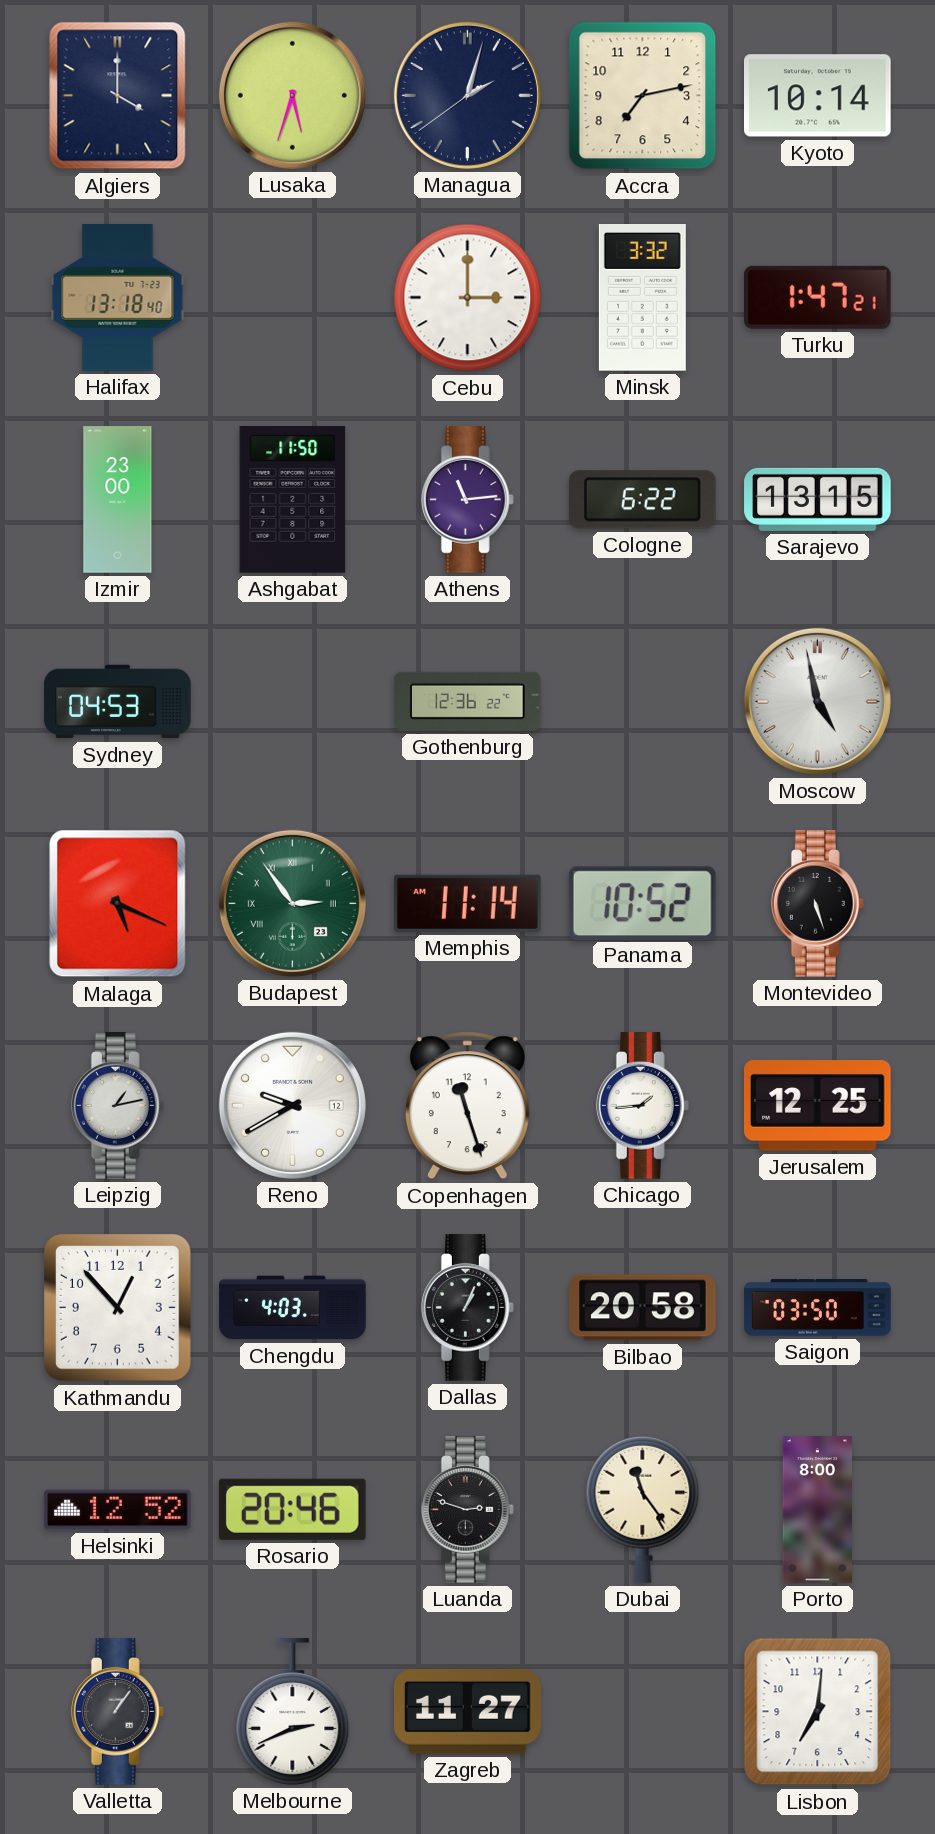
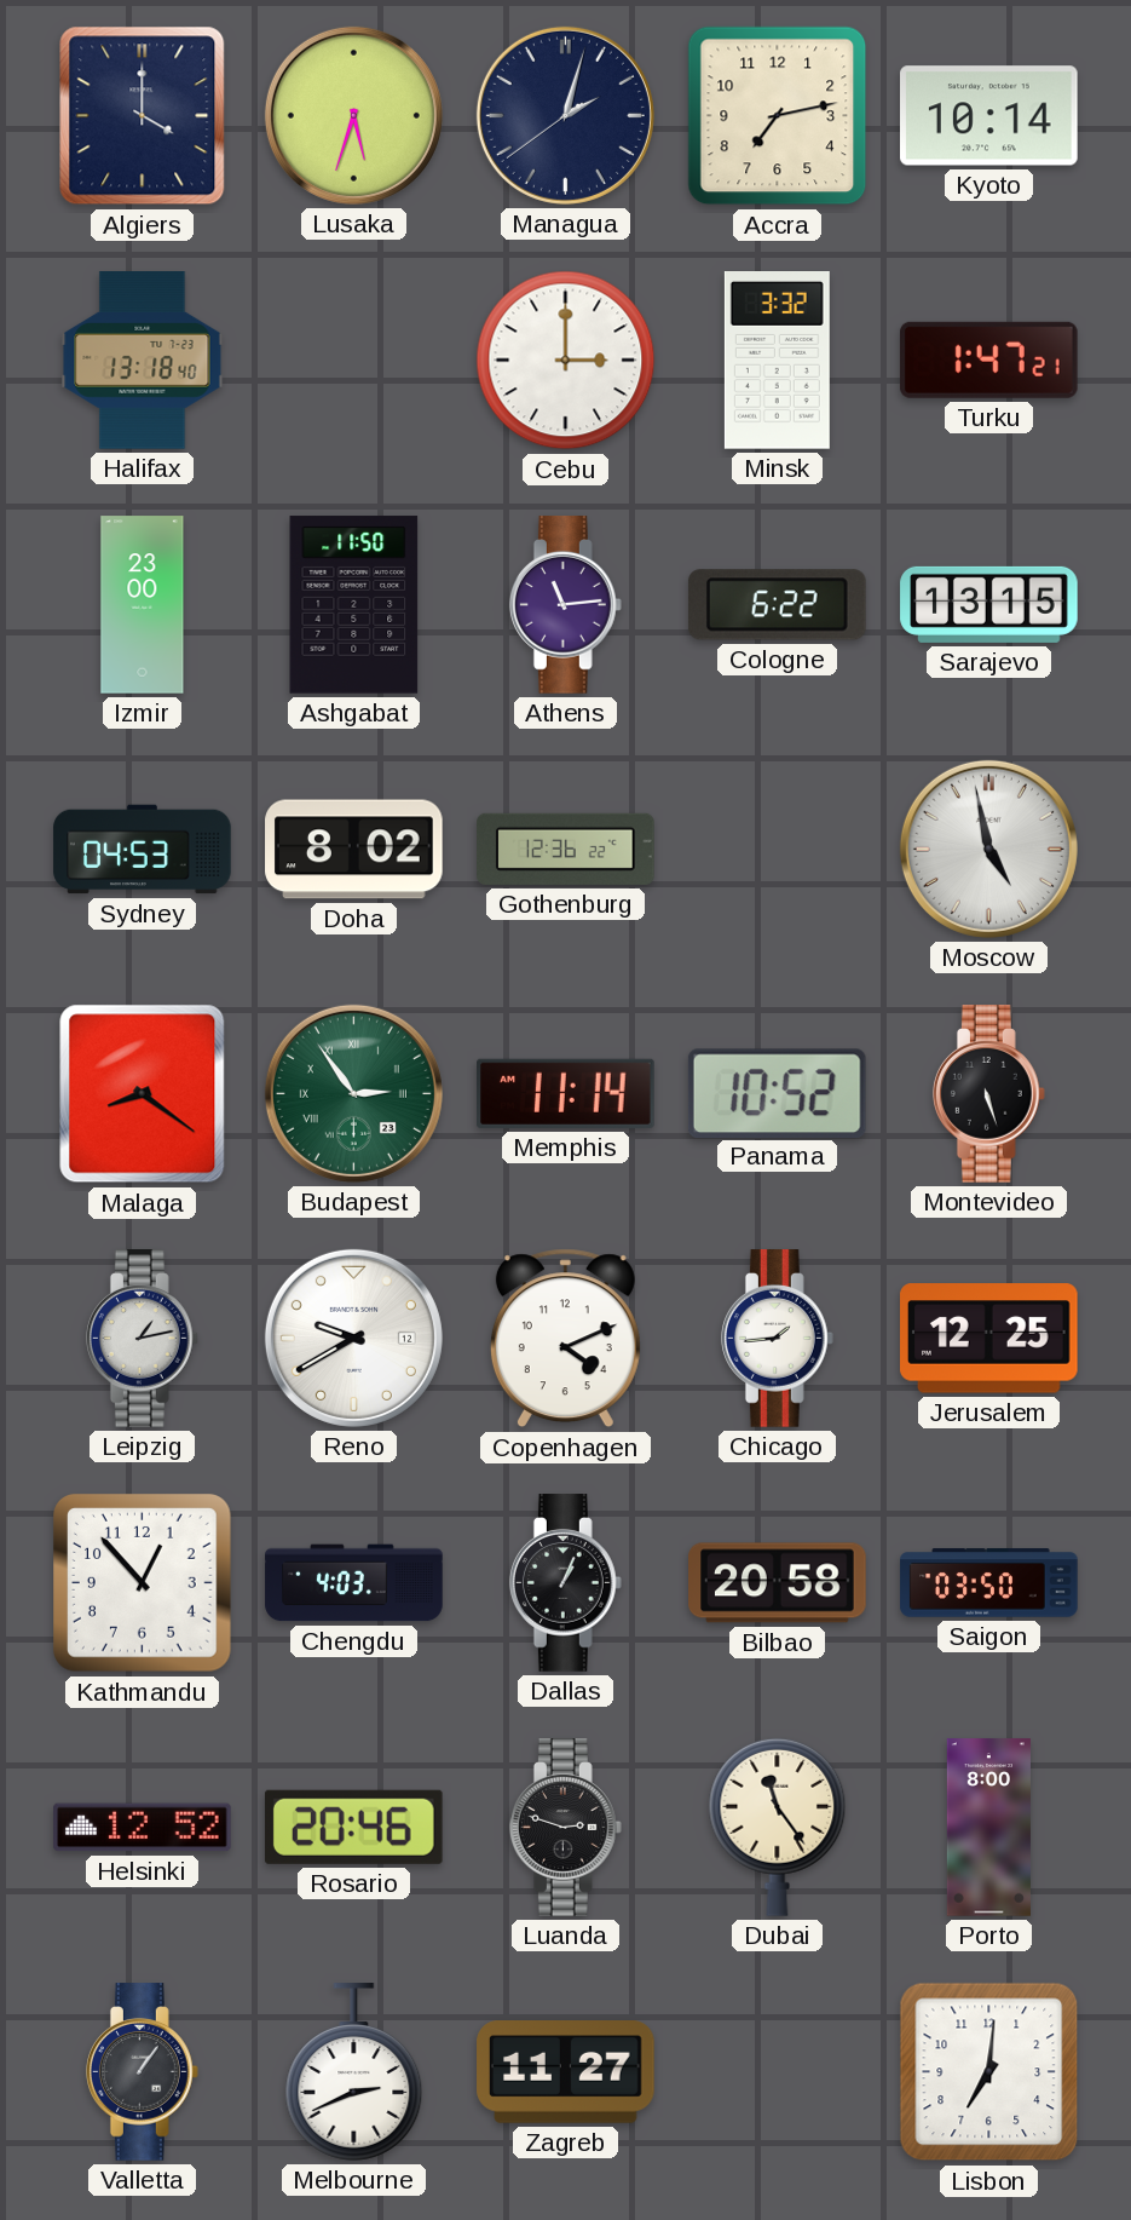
Doha: none -> 8:02 (354, 850)
Malaga: 5:19 -> 8:21 (143, 1094)
Copenhagen: 11:27 -> 4:11 (565, 1339)
